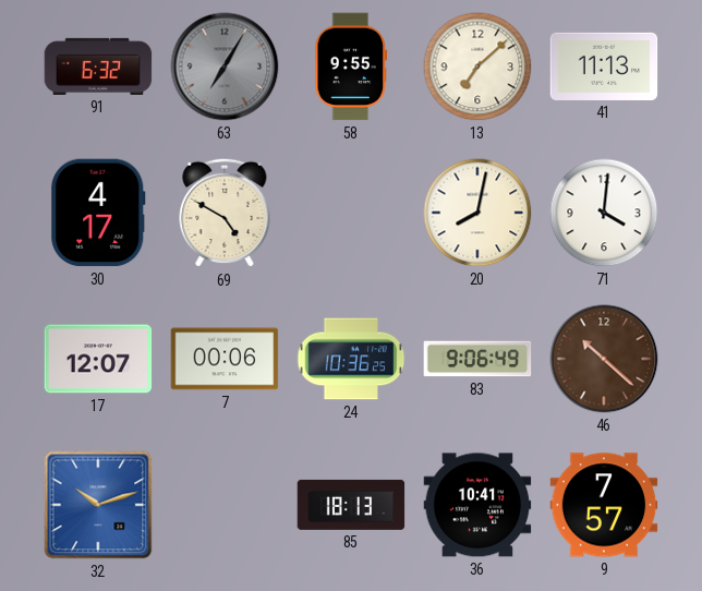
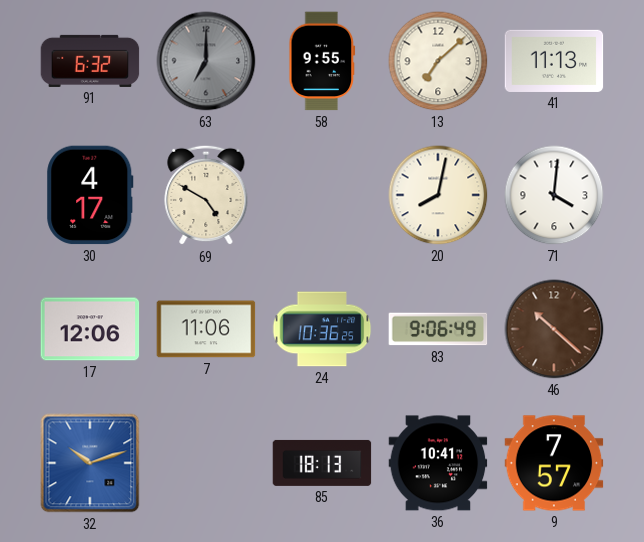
63: 7:05 -> 7:00 (206, 61)
17: 12:07 -> 12:06 (90, 329)
7: 00:06 -> 11:06 (206, 329)
